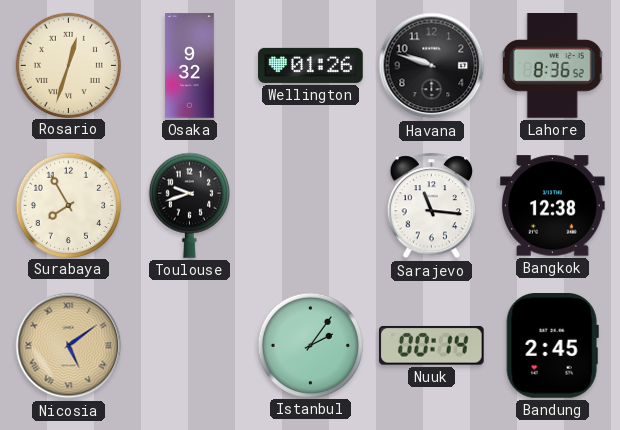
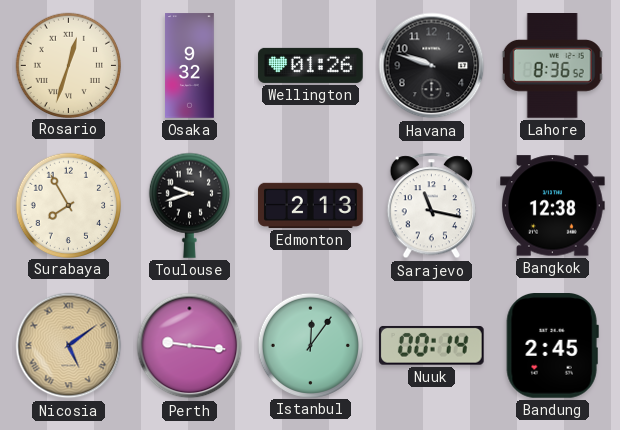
Edmonton: none -> 2:13 (311, 205)
Sarajevo: 11:16 -> 11:17 (431, 206)
Perth: none -> 9:16 (190, 346)
Istanbul: 2:06 -> 12:06 (310, 345)
